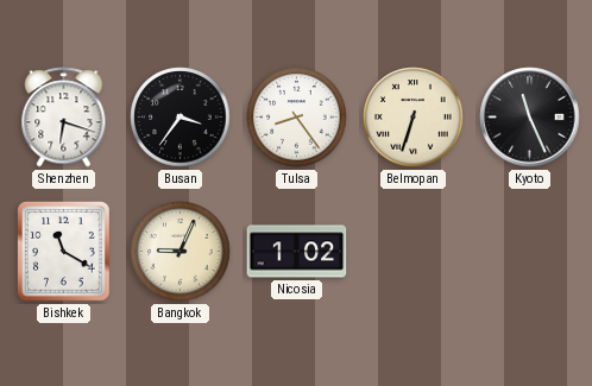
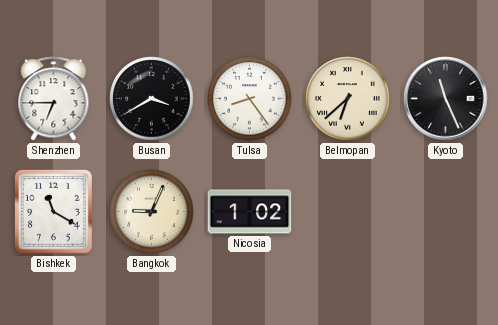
Shenzhen: 6:18 -> 6:45 (54, 99)
Busan: 3:36 -> 3:40 (152, 99)
Belmopan: 6:33 -> 6:38 (348, 99)
